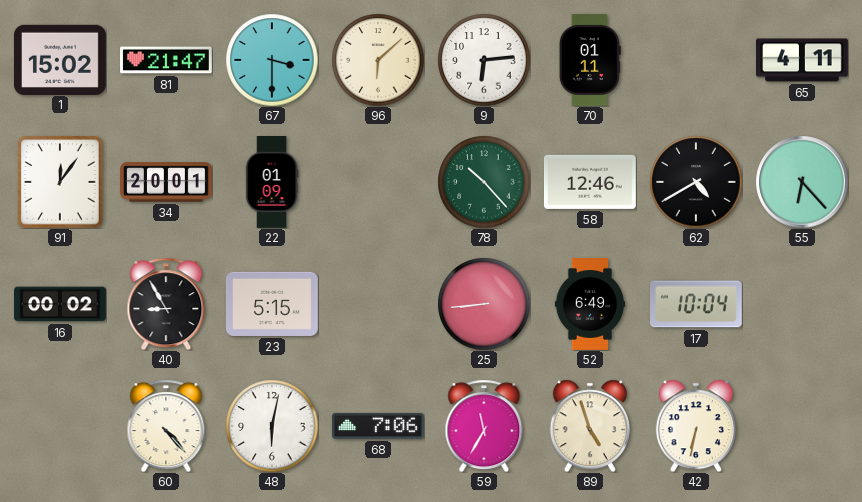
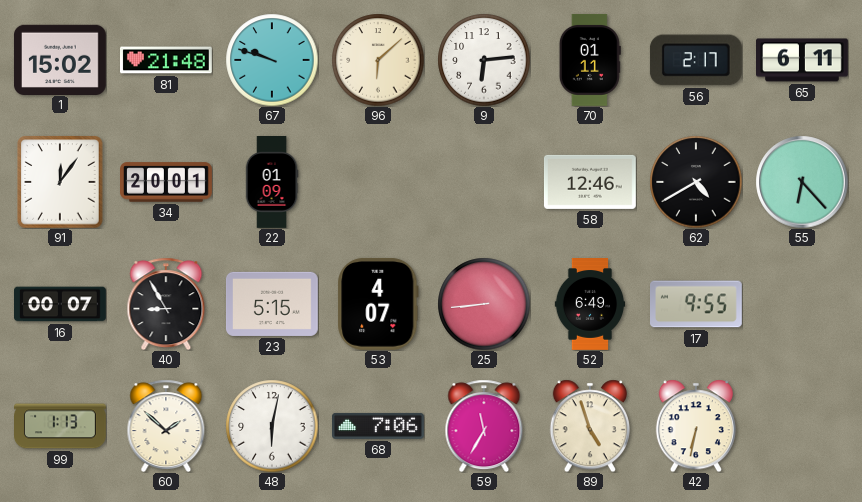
81: 21:47 -> 21:48 (167, 60)
67: 3:30 -> 9:48 (272, 60)
56: none -> 2:17 (696, 60)
65: 4:11 -> 6:11 (803, 60)
78: 10:23 -> none (484, 182)
16: 00:02 -> 00:07 (61, 304)
53: none -> 4:07 (378, 304)
17: 10:04 -> 9:55 (697, 304)
99: none -> 1:13 (61, 426)
60: 4:23 -> 1:52 (166, 426)
